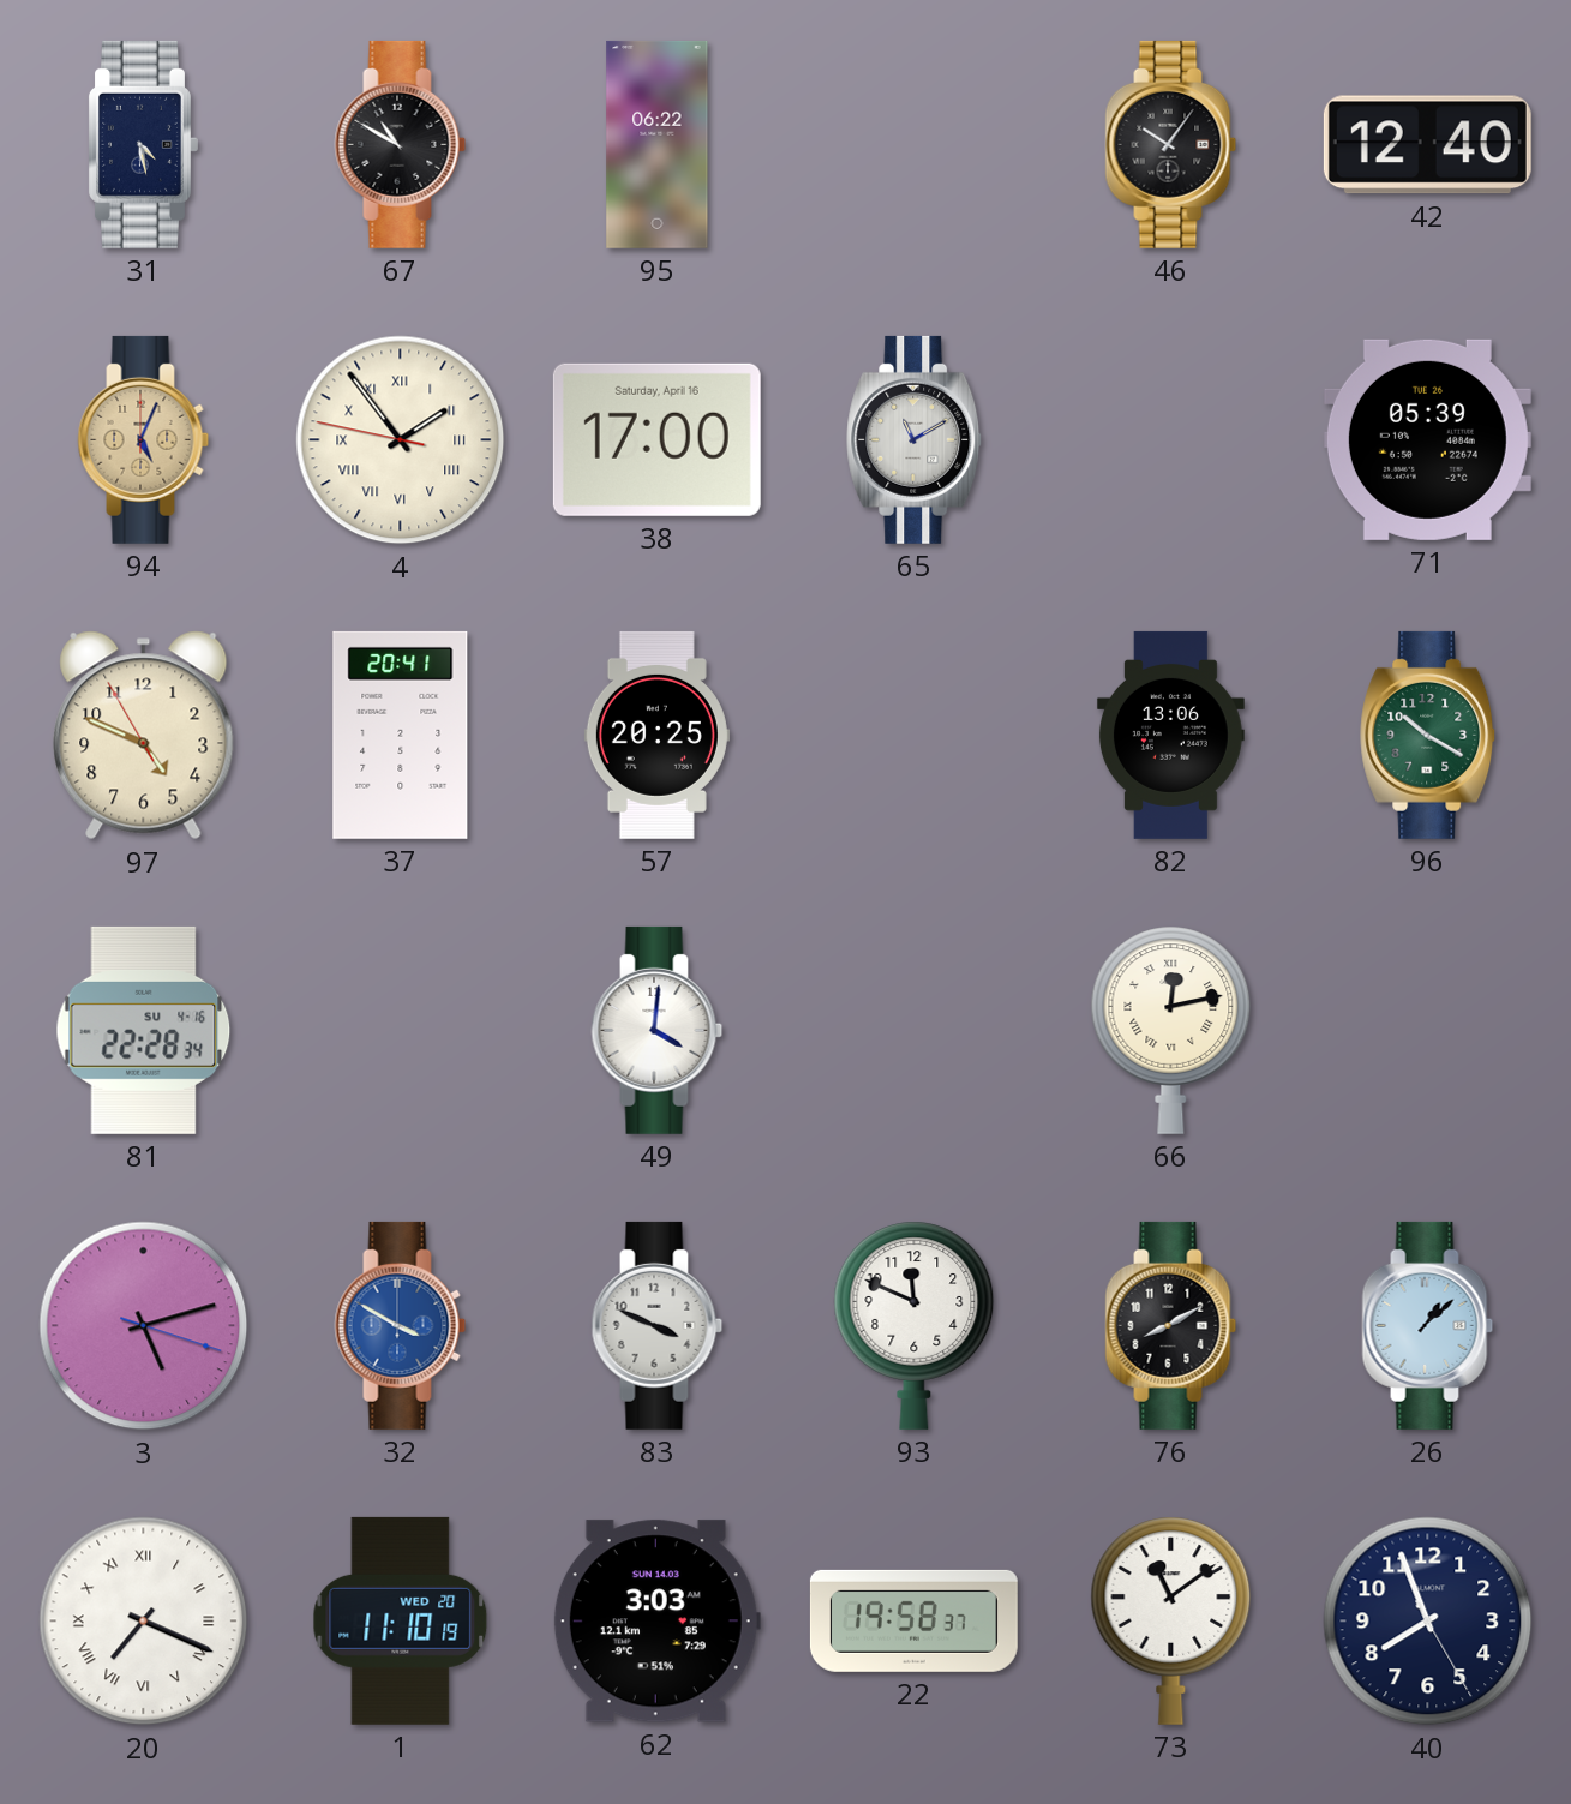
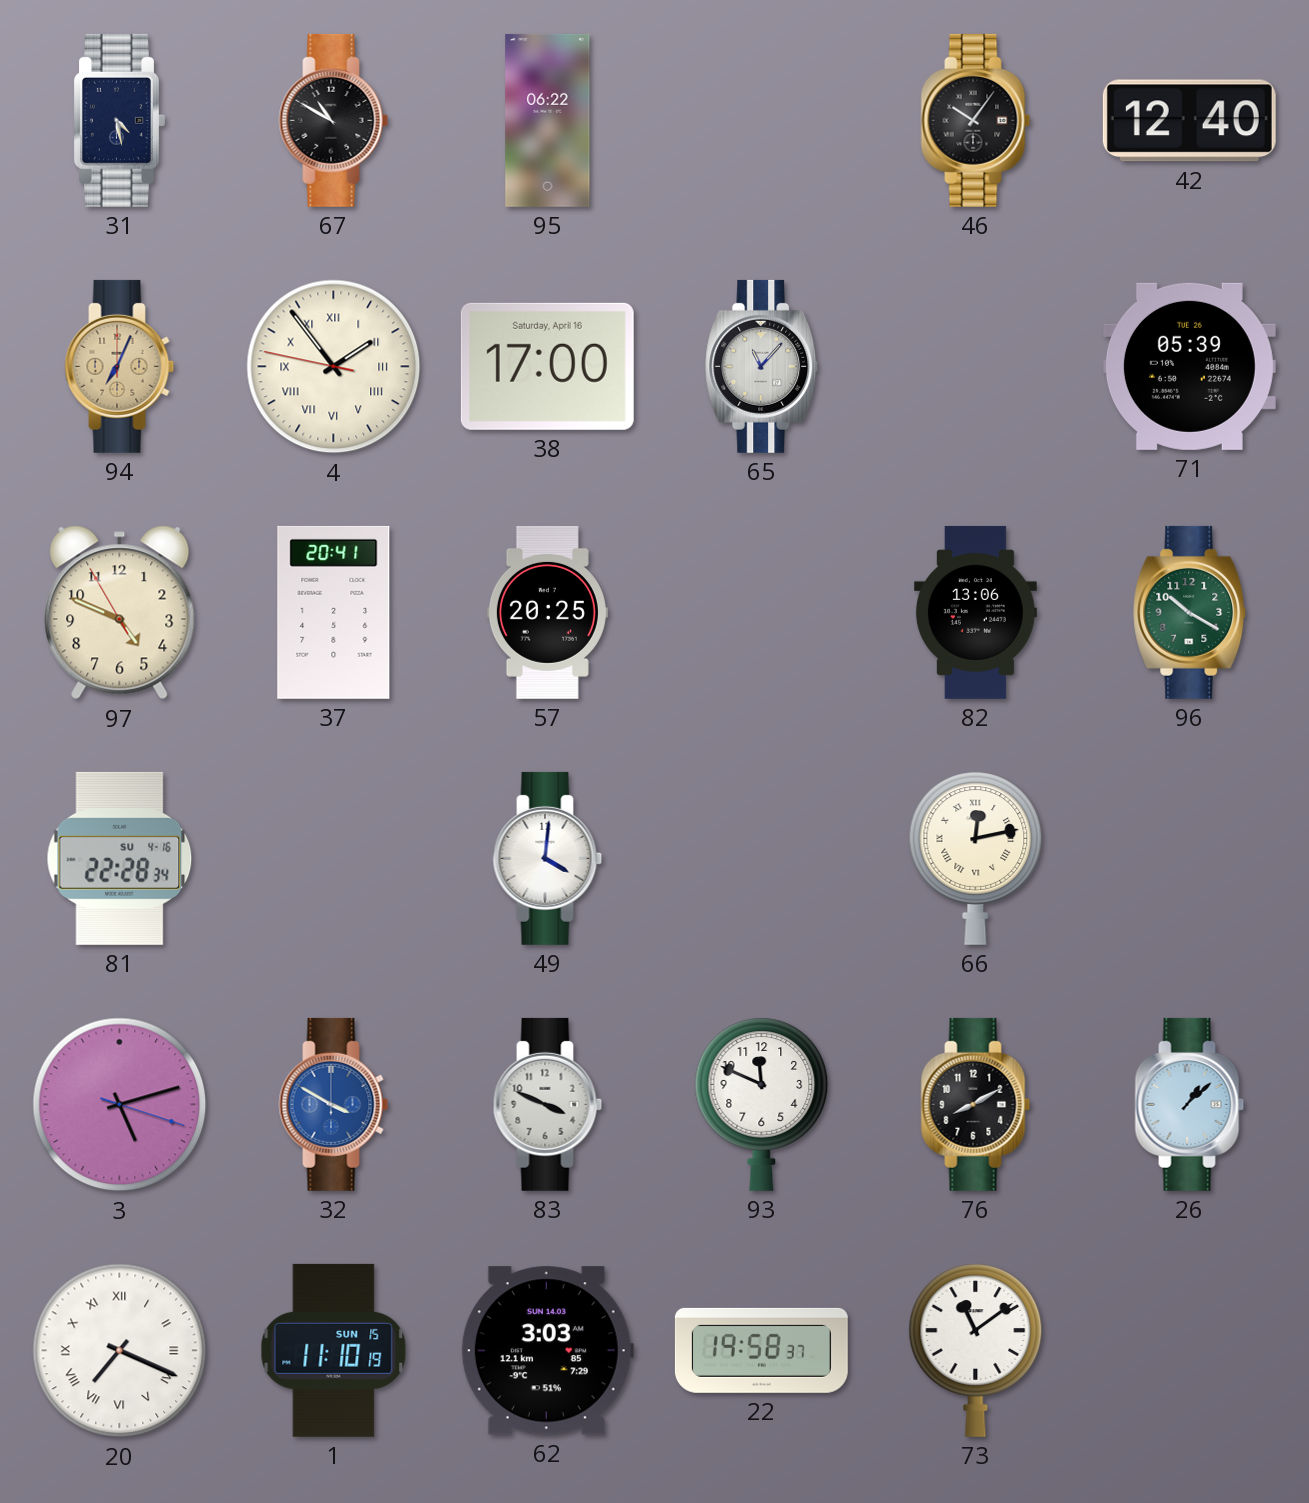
94: 5:04 -> 7:04 (120, 366)
65: 11:10 -> 11:07 (762, 366)
1 date: WED 20 -> SUN 15 (334, 1350)
40: 7:56 -> none (1428, 1622)
